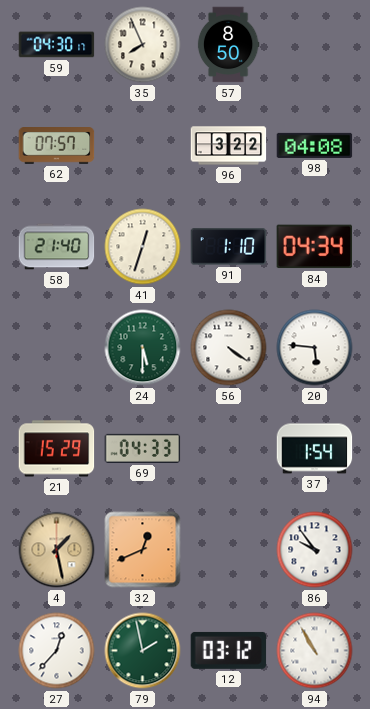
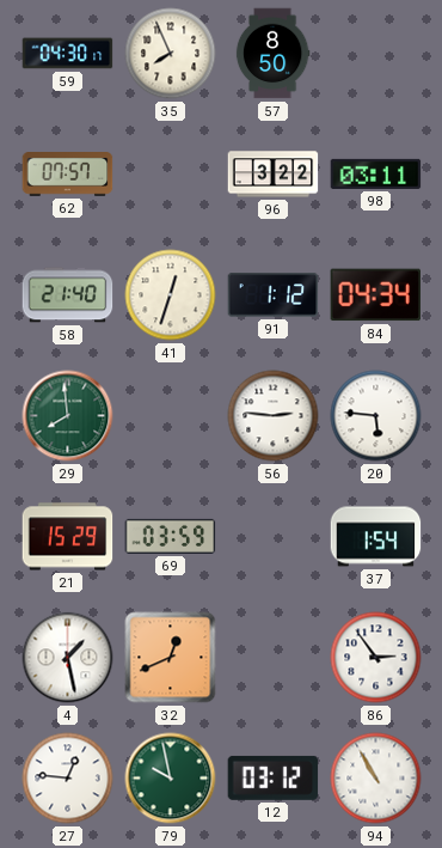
98: 04:08 -> 03:11 (376, 173)
91: 1:10 -> 1:12 (274, 295)
29: none -> 7:59 (68, 416)
24: 5:30 -> none (143, 348)
56: 4:21 -> 2:46 (274, 416)
69: 04:33 -> 03:59 (171, 536)
4 dial: champagne -> white (68, 658)
86: 9:54 -> 2:54 (376, 658)
27: 12:37 -> 12:46 (68, 779)
79: 1:58 -> 9:58 (171, 779)
